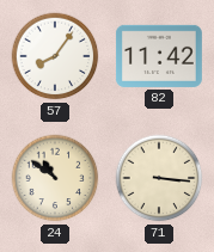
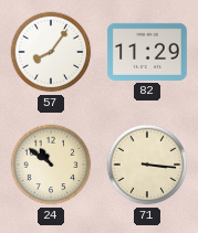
82: 11:42 -> 11:29 (147, 52)
